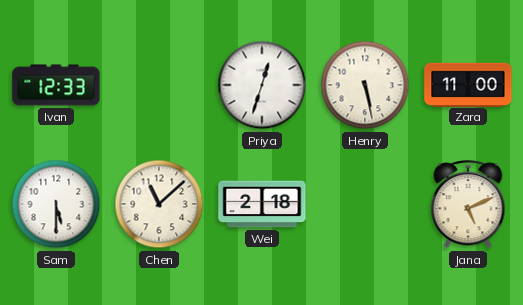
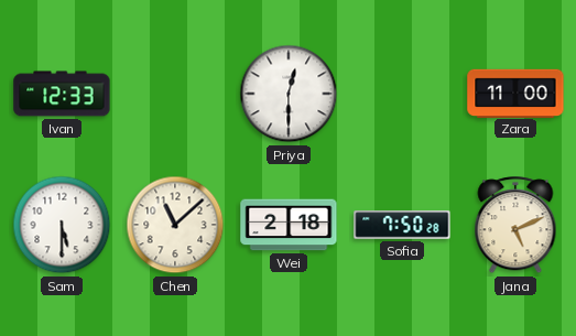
Priya: 12:33 -> 12:30 (289, 94)
Henry: 5:28 -> none (365, 85)
Sofia: none -> 7:50 (402, 225)
